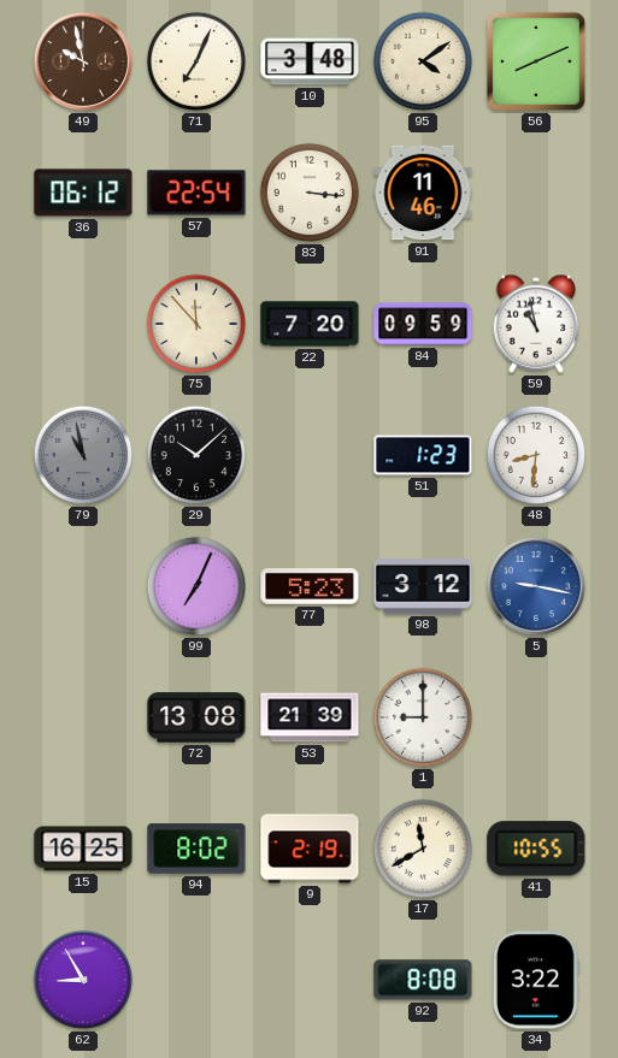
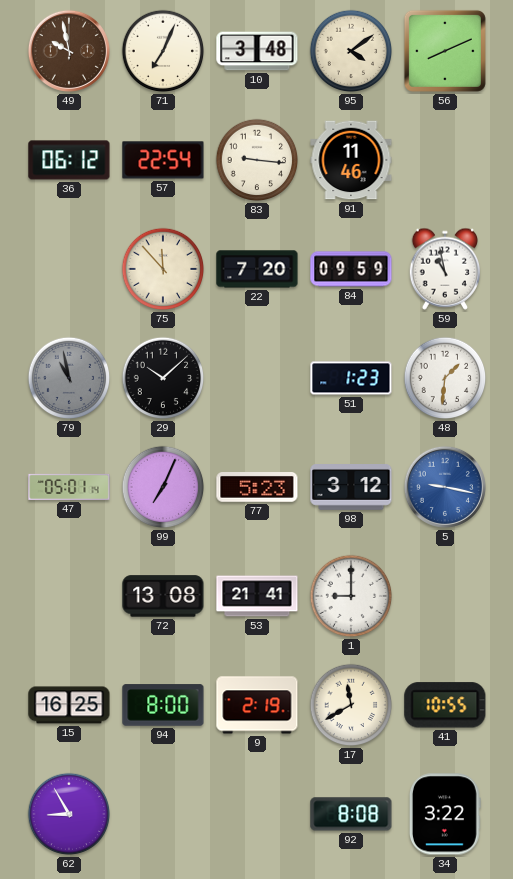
83: 3:16 -> 9:16 (257, 160)
48: 8:31 -> 1:31 (445, 378)
47: none -> 05:01 (69, 487)
53: 21:39 -> 21:41 (257, 596)
94: 8:02 -> 8:00 (163, 705)
